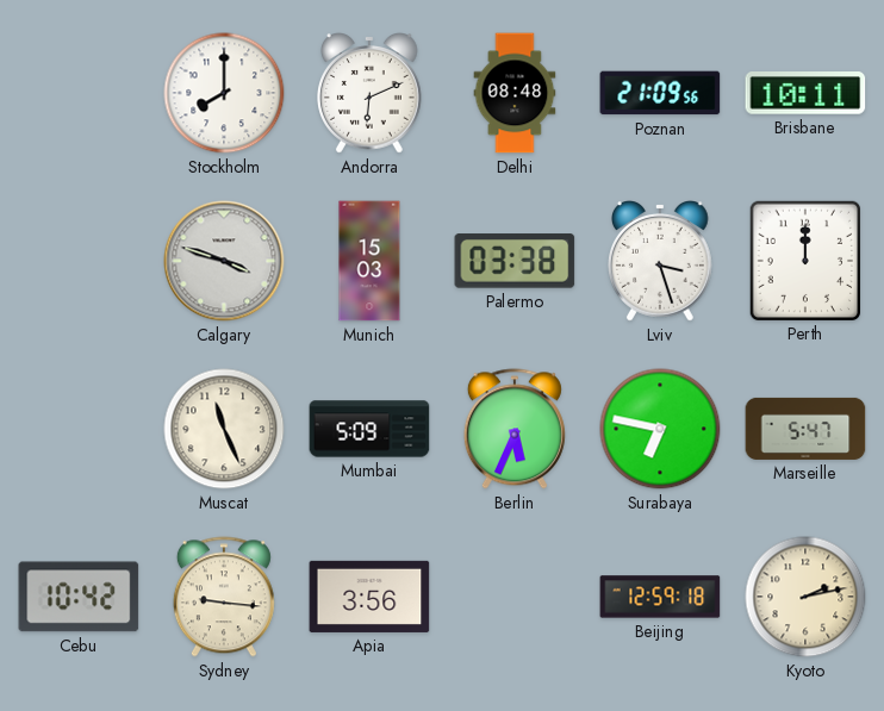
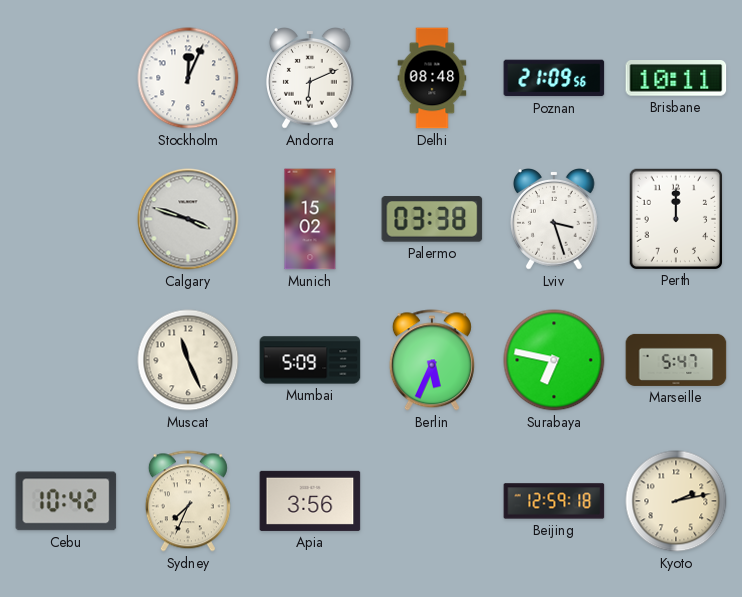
Stockholm: 8:00 -> 12:04 (188, 78)
Munich: 15:03 -> 15:02 (310, 219)
Sydney: 9:16 -> 7:34 (188, 501)
